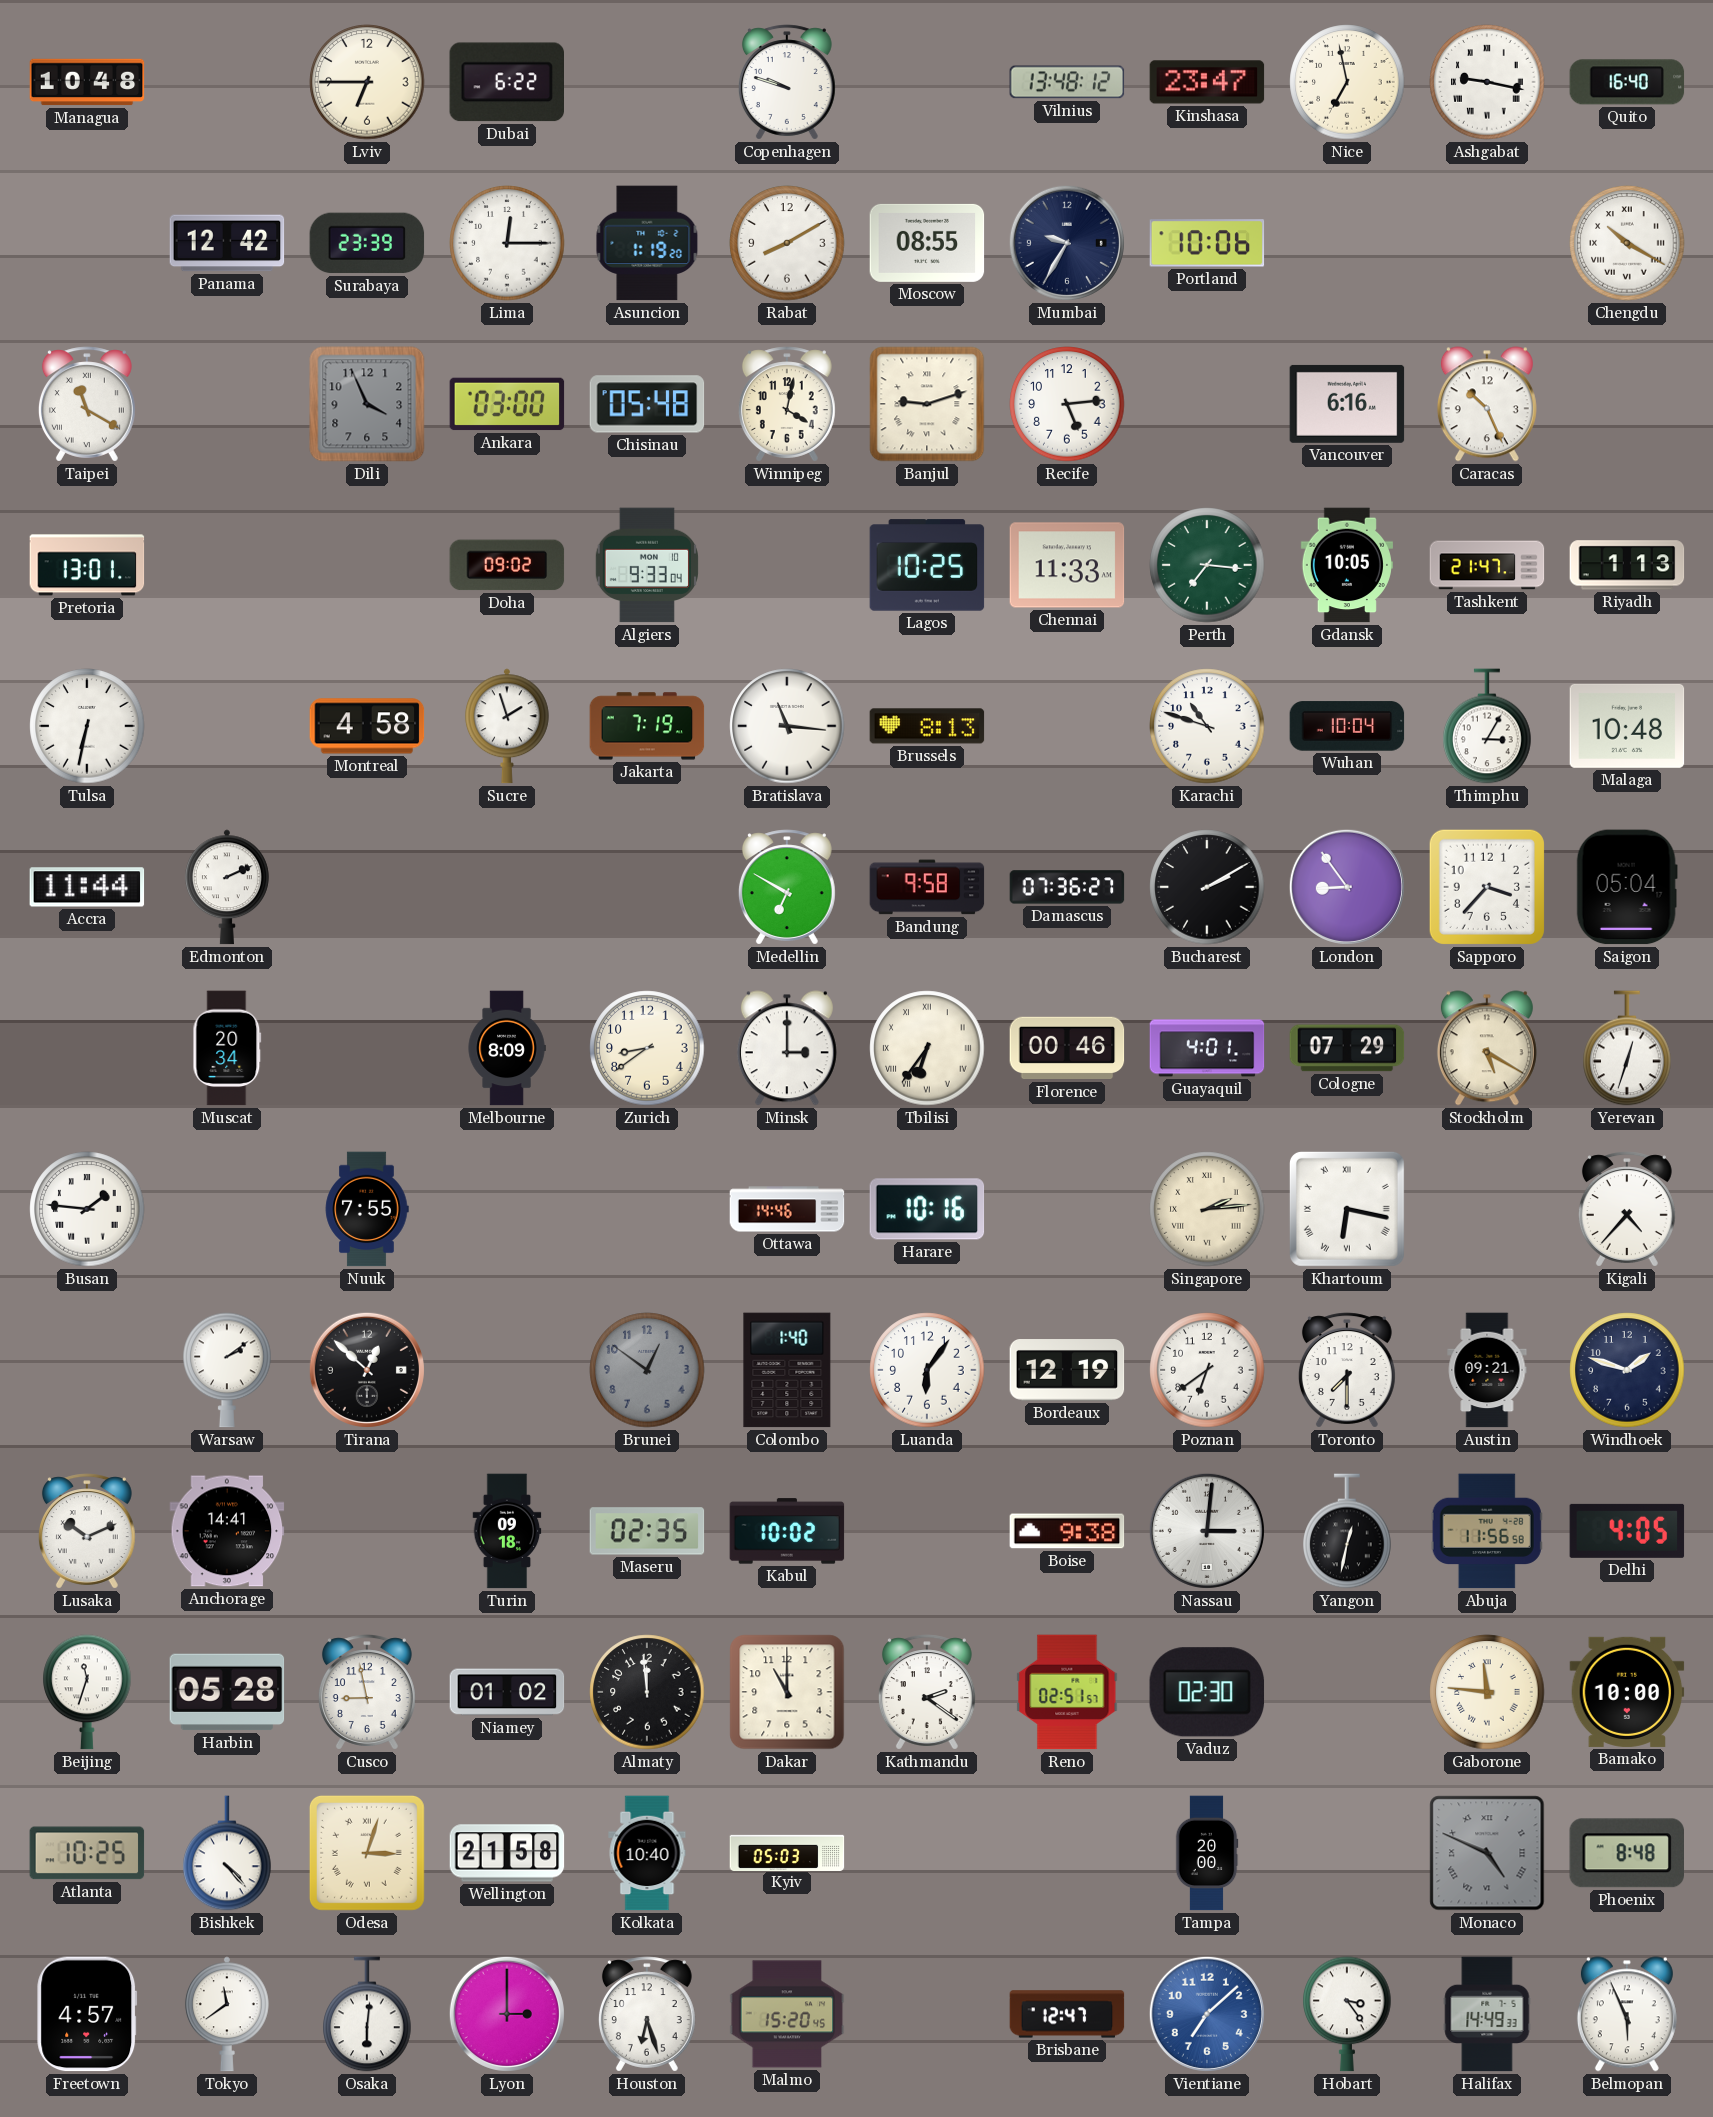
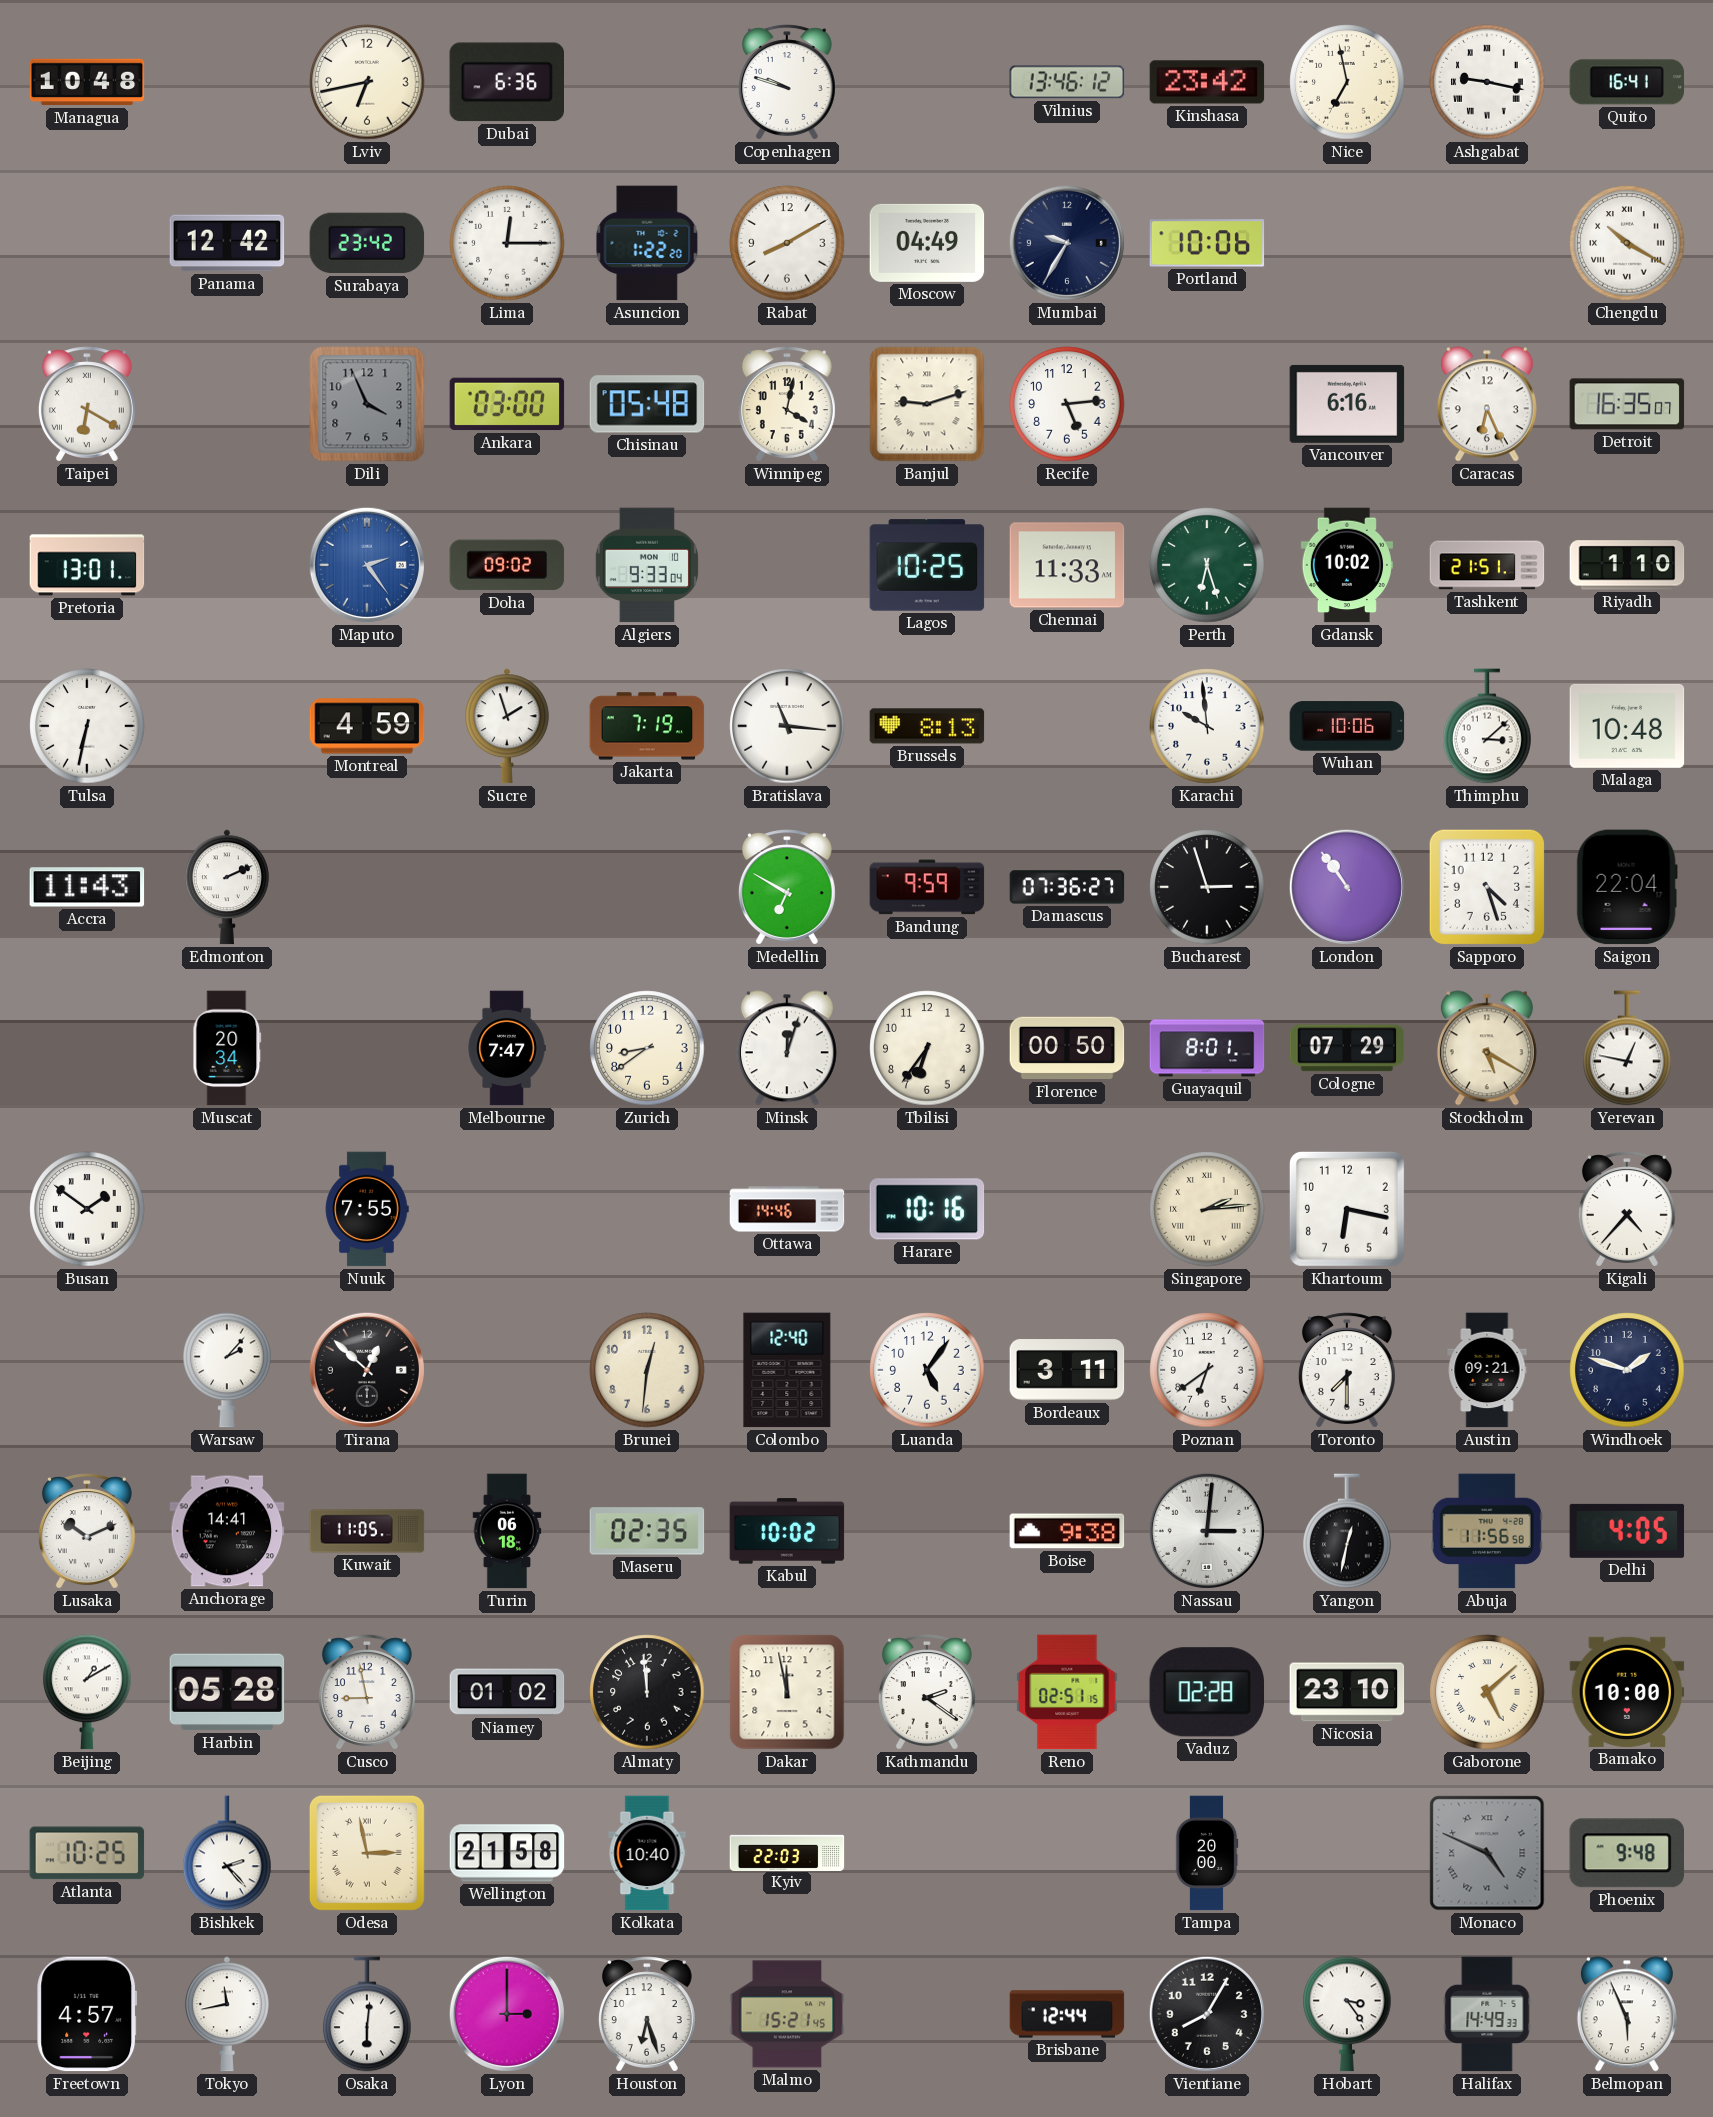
Lviv: 6:45 -> 6:43 (367, 82)
Dubai: 6:22 -> 6:36 (506, 82)
Vilnius: 13:48 -> 13:46 (1067, 82)
Kinshasa: 23:47 -> 23:42 (1207, 82)
Quito: 16:40 -> 16:41 (1627, 82)
Surabaya: 23:39 -> 23:42 (367, 243)
Asuncion: 1:19 -> 1:22 (647, 243)
Moscow: 08:55 -> 04:49 (927, 243)
Taipei: 11:20 -> 6:20 (87, 404)
Caracas: 10:26 -> 6:26 (1487, 404)
Detroit: none -> 16:35 (1627, 404)
Maputo: none -> 2:24 (367, 565)
Perth: 7:16 -> 6:27 (1207, 565)
Gdansk: 10:05 -> 10:02 (1346, 565)
Tashkent: 21:47 -> 21:51 (1487, 565)
Riyadh: 1:13 -> 1:10 (1627, 565)
Montreal: 4:58 -> 4:59 (367, 726)
Karachi: 10:48 -> 9:59 (1207, 726)
Wuhan: 10:04 -> 10:06 (1347, 726)
Thimphu: 3:05 -> 3:08 (1487, 726)
Accra: 11:44 -> 11:43 (87, 887)
Bandung: 9:58 -> 9:59 (927, 887)
Bucharest: 2:10 -> 2:57 (1207, 887)
London: 8:54 -> 10:54 (1347, 887)
Sapporo: 3:37 -> 4:27 (1487, 887)
Saigon: 05:04 -> 22:04 (1627, 887)
Melbourne: 8:09 -> 7:47 (507, 1048)
Minsk: 3:00 -> 12:03 (787, 1048)
Tbilisi numerals: Roman -> Arabic (927, 1048)
Florence: 00:46 -> 00:50 (1067, 1048)
Guayaquil: 4:01 -> 8:01 (1207, 1048)
Yerevan: 12:33 -> 12:47 (1627, 1048)
Busan: 1:46 -> 1:51 (87, 1209)
Khartoum numerals: Roman -> Arabic (1347, 1209)
Warsaw: 2:09 -> 2:07 (227, 1370)
Brunei: 12:51 -> 12:31 (647, 1370)
Brunei dial: grey -> cream (647, 1370)
Colombo: 1:40 -> 12:40 (787, 1370)
Luanda: 6:06 -> 5:06 (927, 1370)
Bordeaux: 12:19 -> 3:11 (1067, 1370)
Kuwait: none -> 11:05 (367, 1531)
Turin: 09:18 -> 06:18 (507, 1531)
Beijing: 11:33 -> 1:10 (87, 1692)
Dakar: 11:00 -> 11:58 (787, 1692)
Reno: 02:51:57 -> 02:51:15 (1067, 1692)
Vaduz: 02:30 -> 02:28 (1207, 1692)
Nicosia: none -> 23:10 (1347, 1692)
Gaborone: 11:46 -> 5:08 (1487, 1692)
Bishkek: 4:23 -> 2:23 (227, 1853)
Odesa: 3:03 -> 2:58 (367, 1853)
Kyiv: 05:03 -> 22:03 (787, 1852)
Phoenix: 8:48 -> 9:48 (1626, 1853)
Tokyo: 11:39 -> 11:43 (227, 2014)
Malmo: 15:20 -> 15:21 (787, 2014)
Brisbane: 12:47 -> 12:44 (1067, 2014)
Vientiane: 7:08 -> 8:05 (1207, 2014)
Vientiane dial: blue -> black (1207, 2014)
